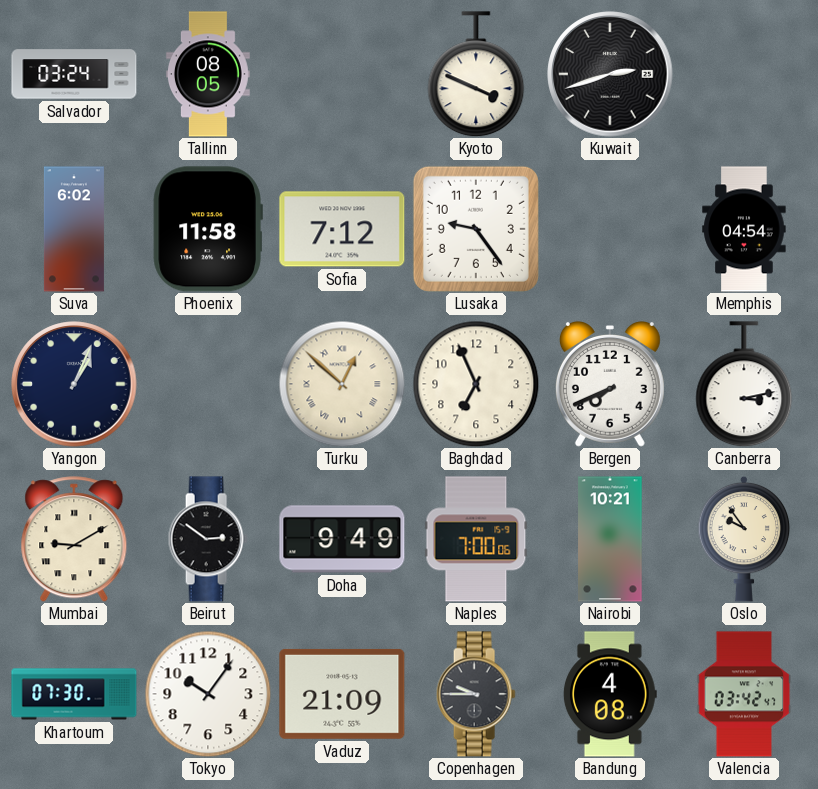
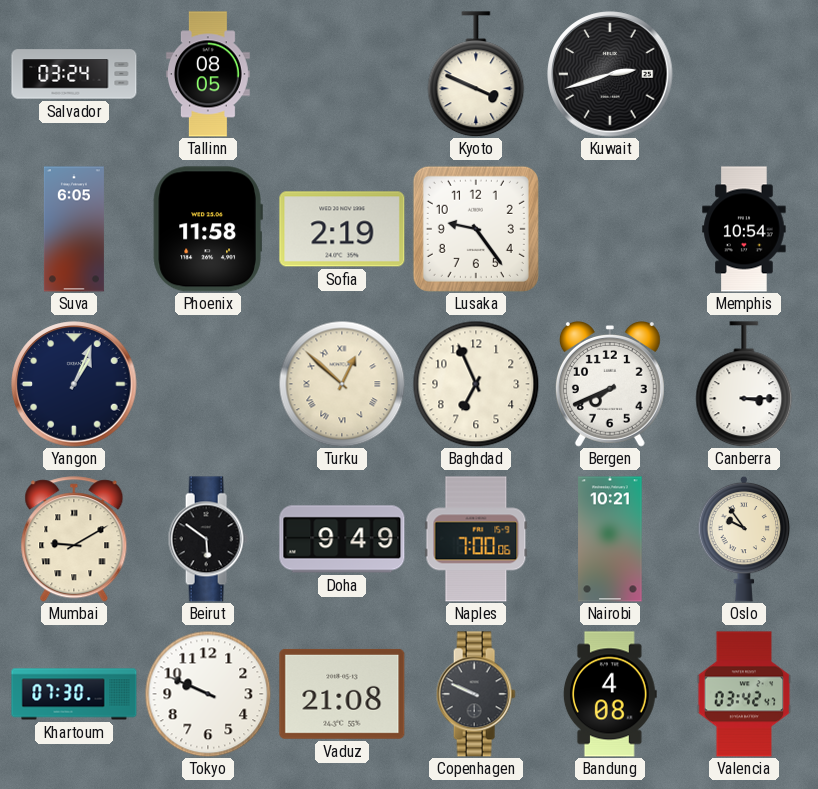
Suva: 6:02 -> 6:05 (74, 229)
Sofia: 7:12 -> 2:19 (342, 229)
Memphis: 04:54 -> 10:54 (744, 229)
Canberra: 3:13 -> 3:15 (744, 384)
Beirut: 2:51 -> 5:51 (208, 539)
Tokyo: 10:06 -> 9:49 (208, 694)
Vaduz: 21:09 -> 21:08 (342, 694)
Copenhagen: 9:45 -> 9:49 (476, 694)
